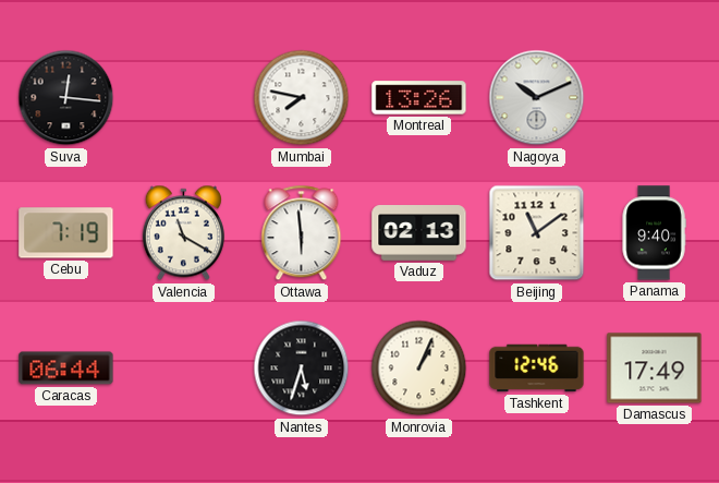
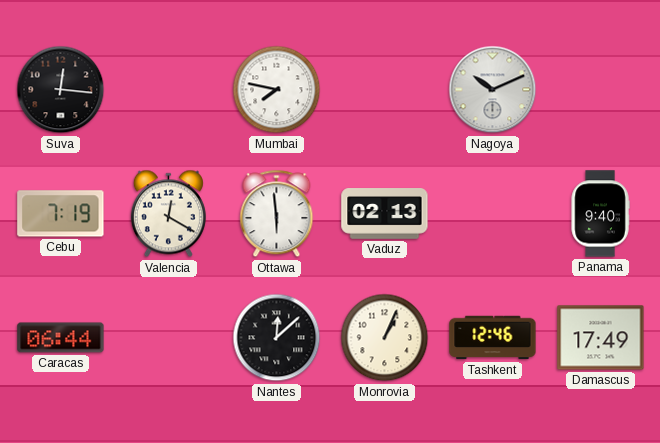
Montreal: 13:26 -> none (419, 98)
Valencia: 11:20 -> 12:20 (168, 214)
Beijing: 11:09 -> none (537, 233)
Nantes: 5:33 -> 12:08 (277, 338)
